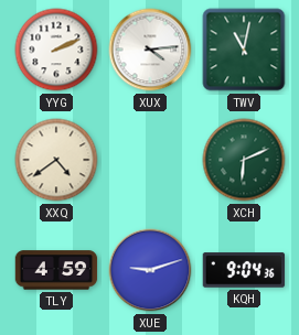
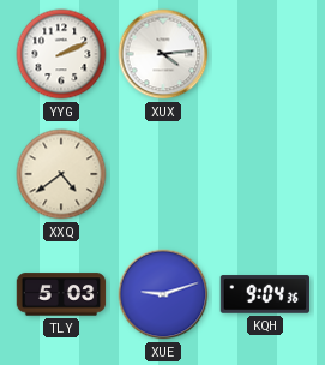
TWV: 11:02 -> none (244, 50)
XCH: 6:11 -> none (244, 160)
TLY: 4:59 -> 5:03 (61, 294)
